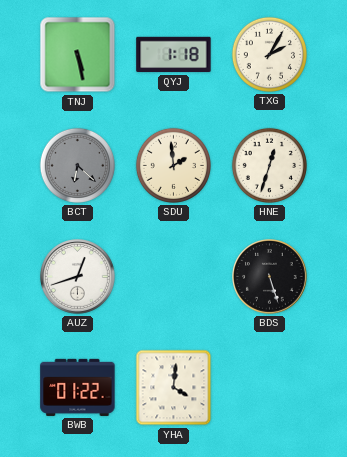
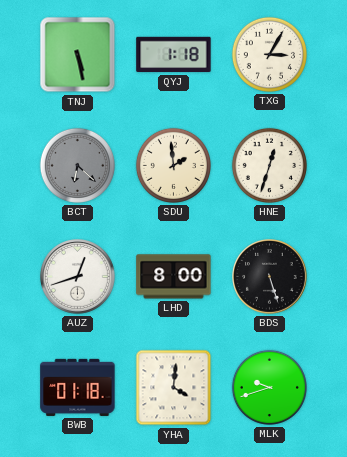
TXG: 2:05 -> 3:05 (269, 54)
LHD: none -> 8:00 (174, 277)
BWB: 01:22 -> 01:18 (78, 387)
MLK: none -> 9:42 (269, 387)
